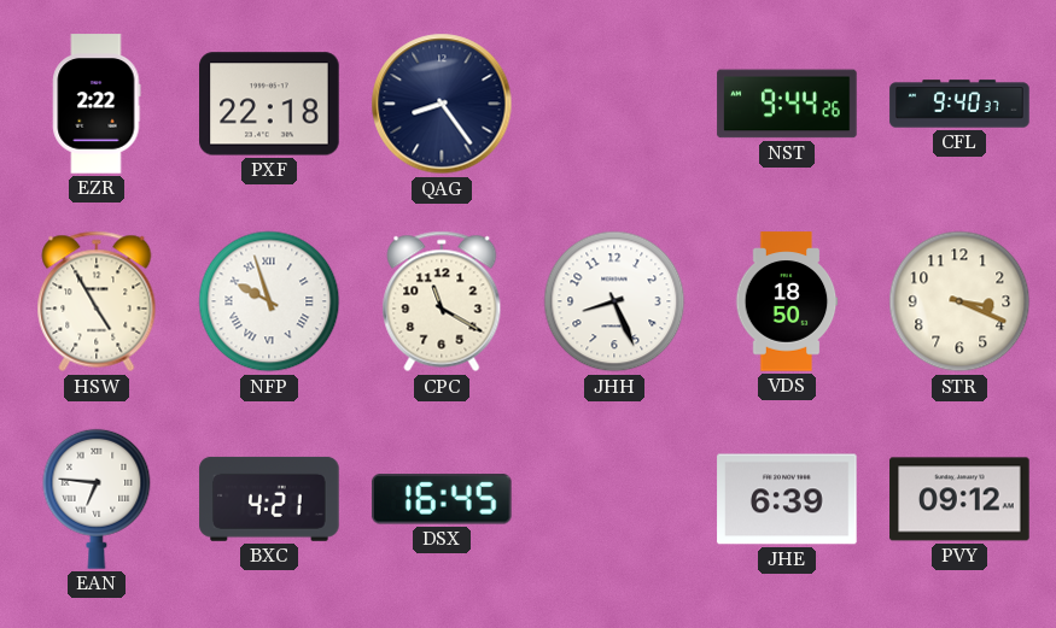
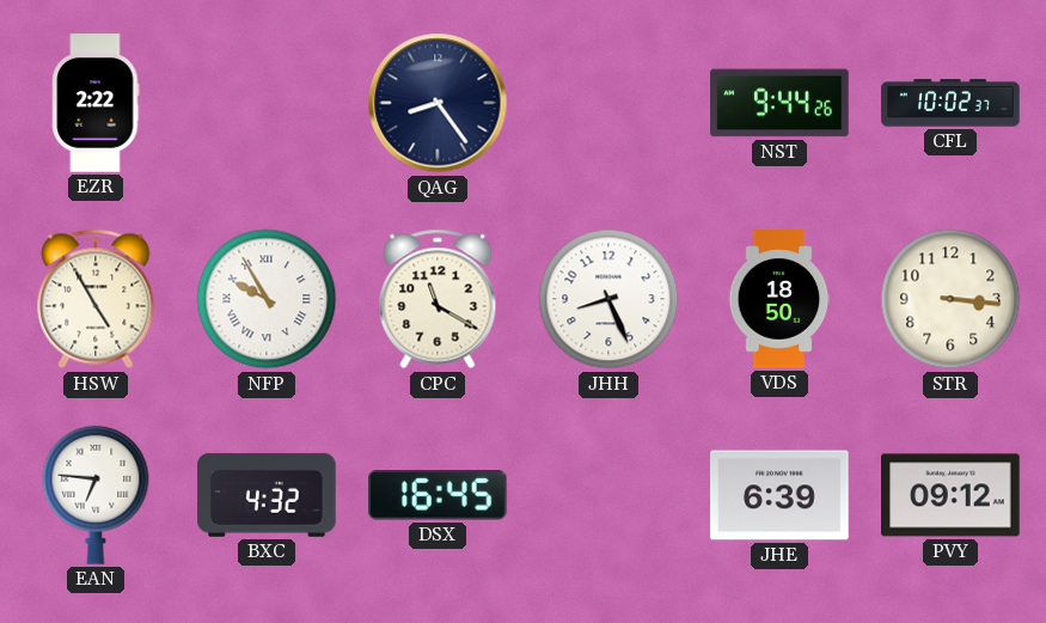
PXF: 22:18 -> none (269, 104)
CFL: 9:40 -> 10:02 (950, 103)
NFP: 9:57 -> 9:55 (267, 299)
STR: 3:19 -> 3:16 (950, 299)
BXC: 4:21 -> 4:32 (267, 495)
